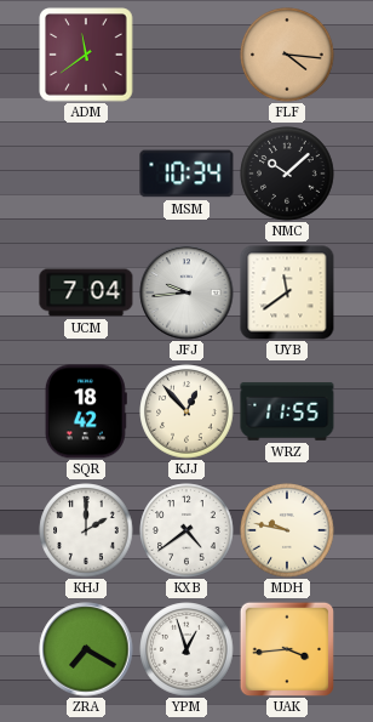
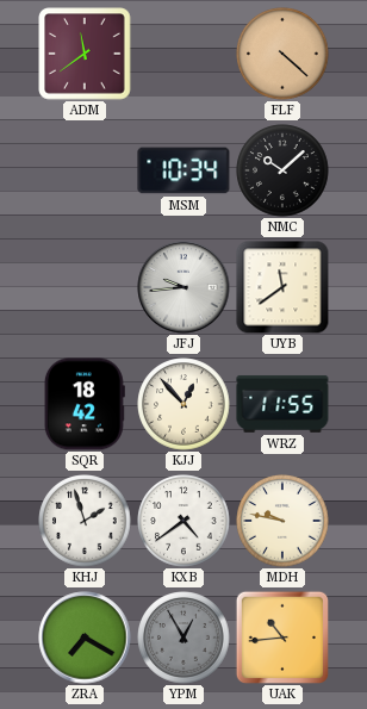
FLF: 4:16 -> 4:22 (282, 54)
UCM: 7:04 -> none (86, 292)
KHJ: 2:00 -> 1:57 (85, 521)
YPM: 12:57 -> 12:55 (183, 638)
YPM dial: white -> grey (183, 638)
UAK: 3:44 -> 10:44 (281, 636)
